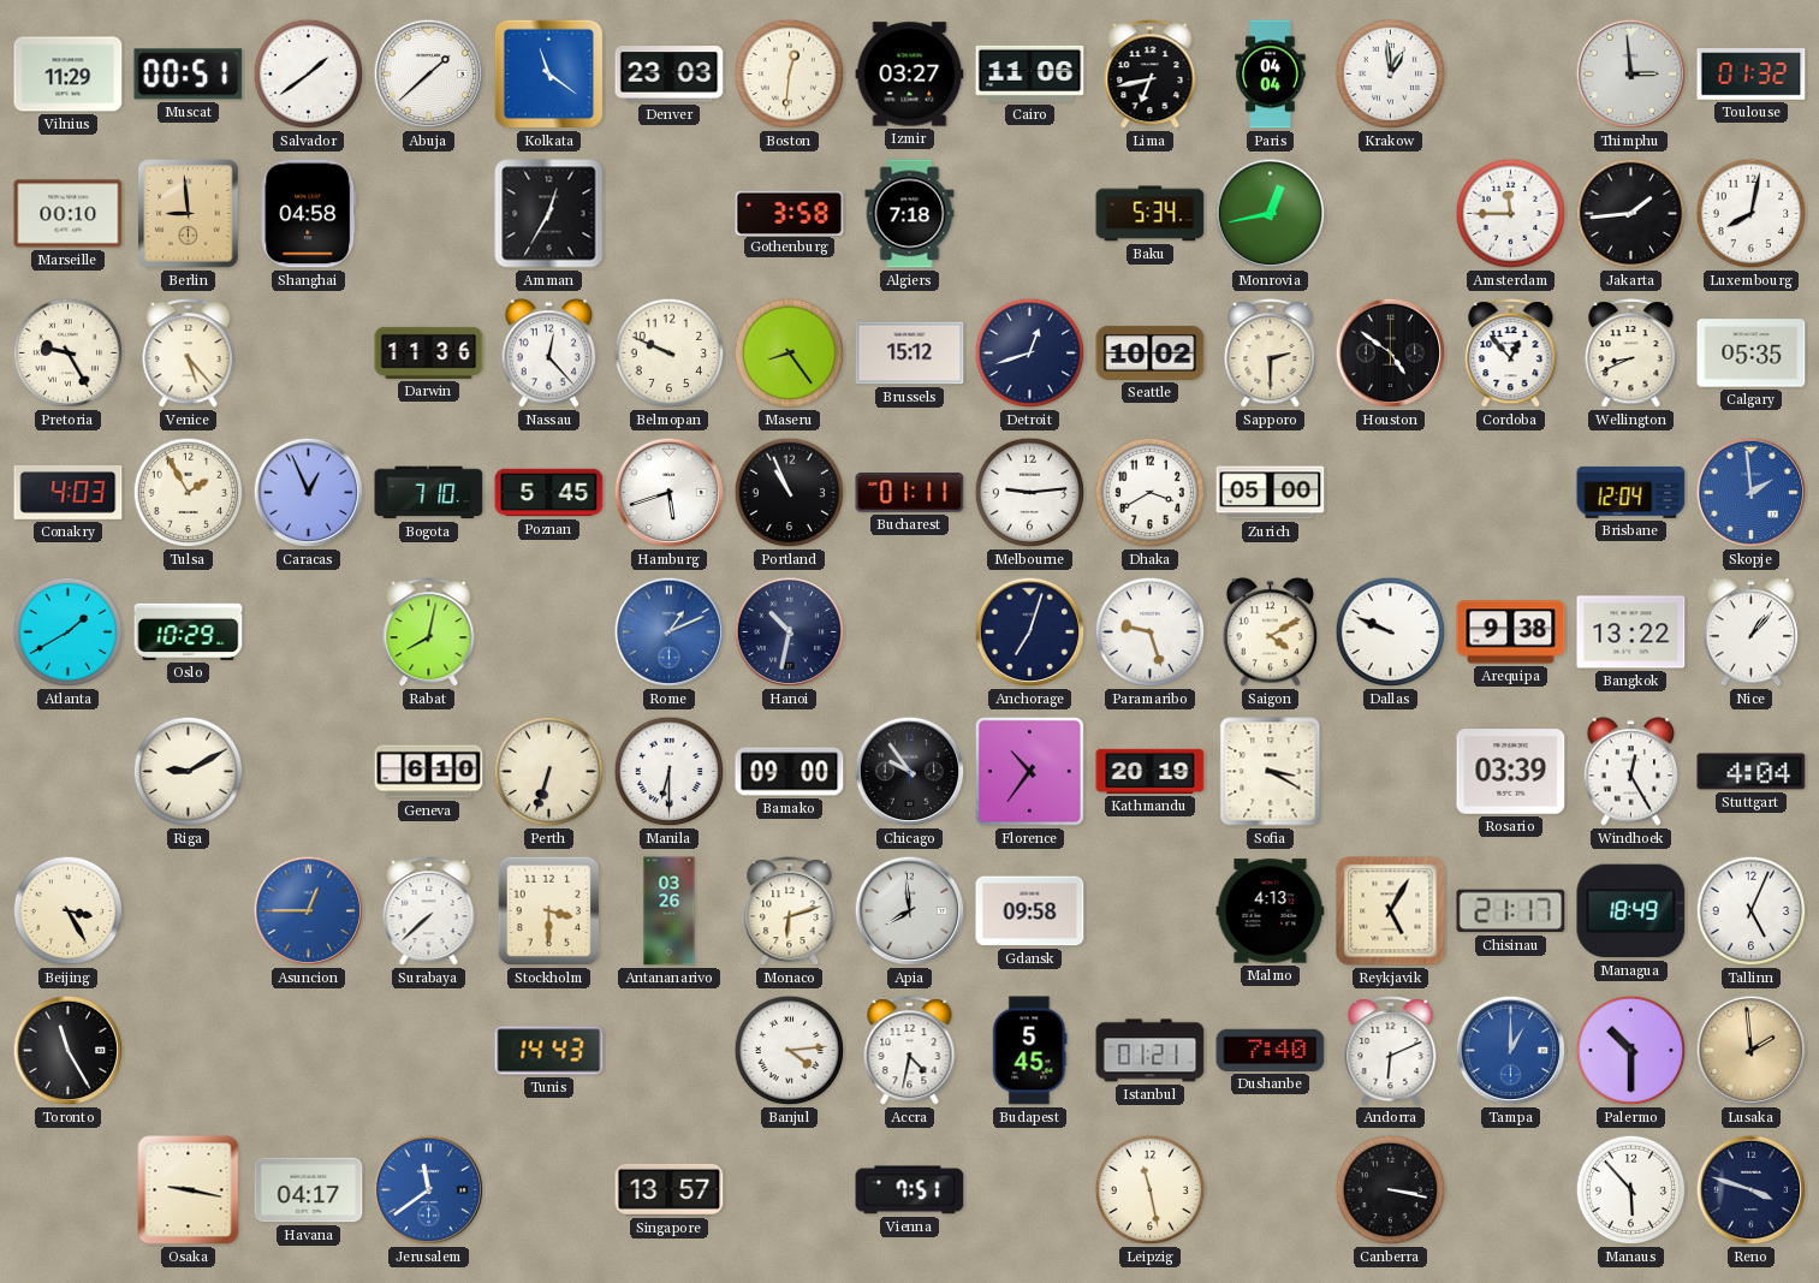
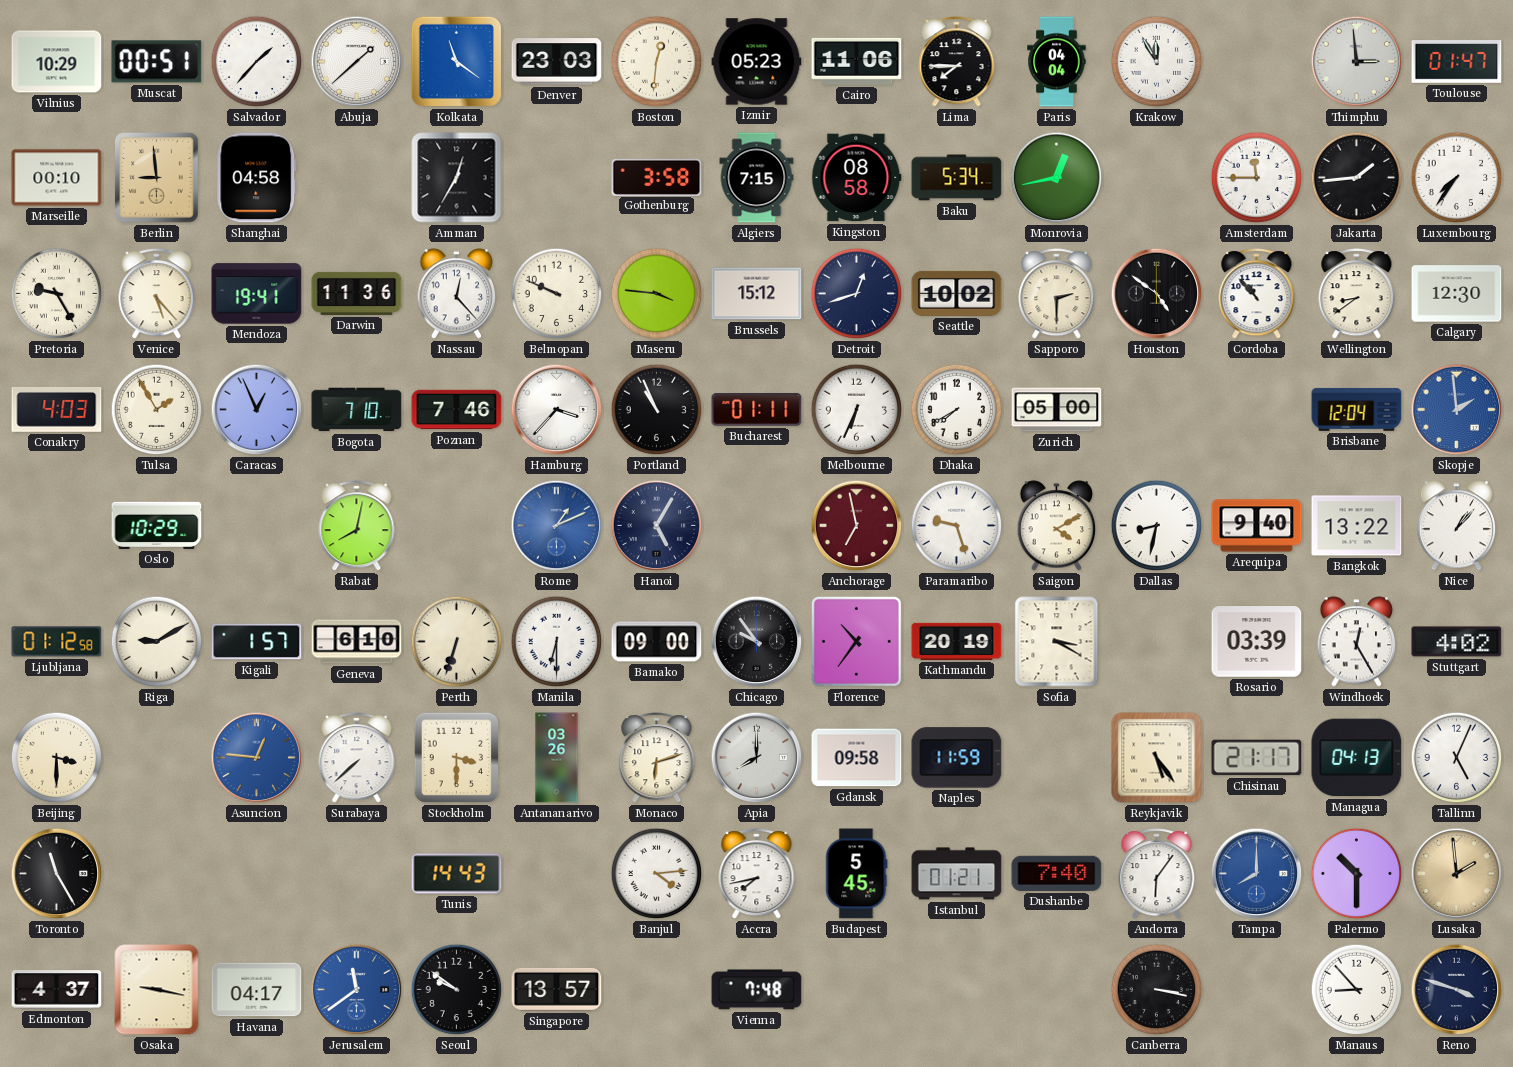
Vilnius: 11:29 -> 10:29 (57, 62)
Salvador: 1:39 -> 1:37 (257, 62)
Izmir: 03:27 -> 05:23 (757, 62)
Lima: 6:43 -> 7:45 (957, 62)
Krakow: 12:59 -> 11:55 (1157, 62)
Toulouse: 01:32 -> 01:47 (1457, 62)
Algiers: 7:18 -> 7:15 (757, 178)
Kingston: none -> 08:58 (857, 178)
Luxembourg: 8:02 -> 7:36 (1457, 178)
Mendoza: none -> 19:41 (257, 294)
Maseru: 8:24 -> 3:46 (657, 294)
Cordoba: 12:53 -> 10:53 (1257, 294)
Wellington: 8:41 -> 8:39 (1357, 294)
Calgary: 05:35 -> 12:30 (1457, 294)
Poznan: 5:45 -> 7:46 (457, 410)
Hamburg: 5:42 -> 3:37 (557, 410)
Melbourne: 9:14 -> 6:34 (857, 410)
Dhaka: 3:40 -> 7:40 (957, 410)
Atlanta: 1:40 -> none (69, 632)
Hanoi: 10:32 -> 5:05 (657, 526)
Anchorage: 7:03 -> 6:58 (857, 526)
Anchorage dial: navy -> burgundy (857, 526)
Dallas: 9:49 -> 8:32 (1157, 526)
Arequipa: 9:38 -> 9:40 (1257, 526)
Ljubljana: none -> 01:12 (57, 642)
Kigali: none -> 1:57 (257, 642)
Stuttgart: 4:04 -> 4:02 (1457, 642)
Beijing: 3:25 -> 3:30 (57, 758)
Asuncion: 12:45 -> 12:46 (257, 758)
Apia: 7:59 -> 8:00 (757, 758)
Naples: none -> 11:59 (957, 758)
Malmo: 4:13 -> none (1271, 911)
Reykjavik: 5:05 -> 5:24 (1157, 758)
Managua: 18:49 -> 04:13 (1357, 758)
Accra: 4:32 -> 7:43 (757, 874)
Andorra: 6:11 -> 6:06 (1157, 874)
Tampa: 1:00 -> 8:00 (1257, 874)
Edmonton: none -> 4:37 (57, 990)
Seoul: none -> 9:51 (457, 990)
Vienna: 7:51 -> 7:48 (757, 990)
Leipzig: 11:28 -> none (1151, 1190)
Manaus: 5:53 -> 8:53 (1357, 990)
